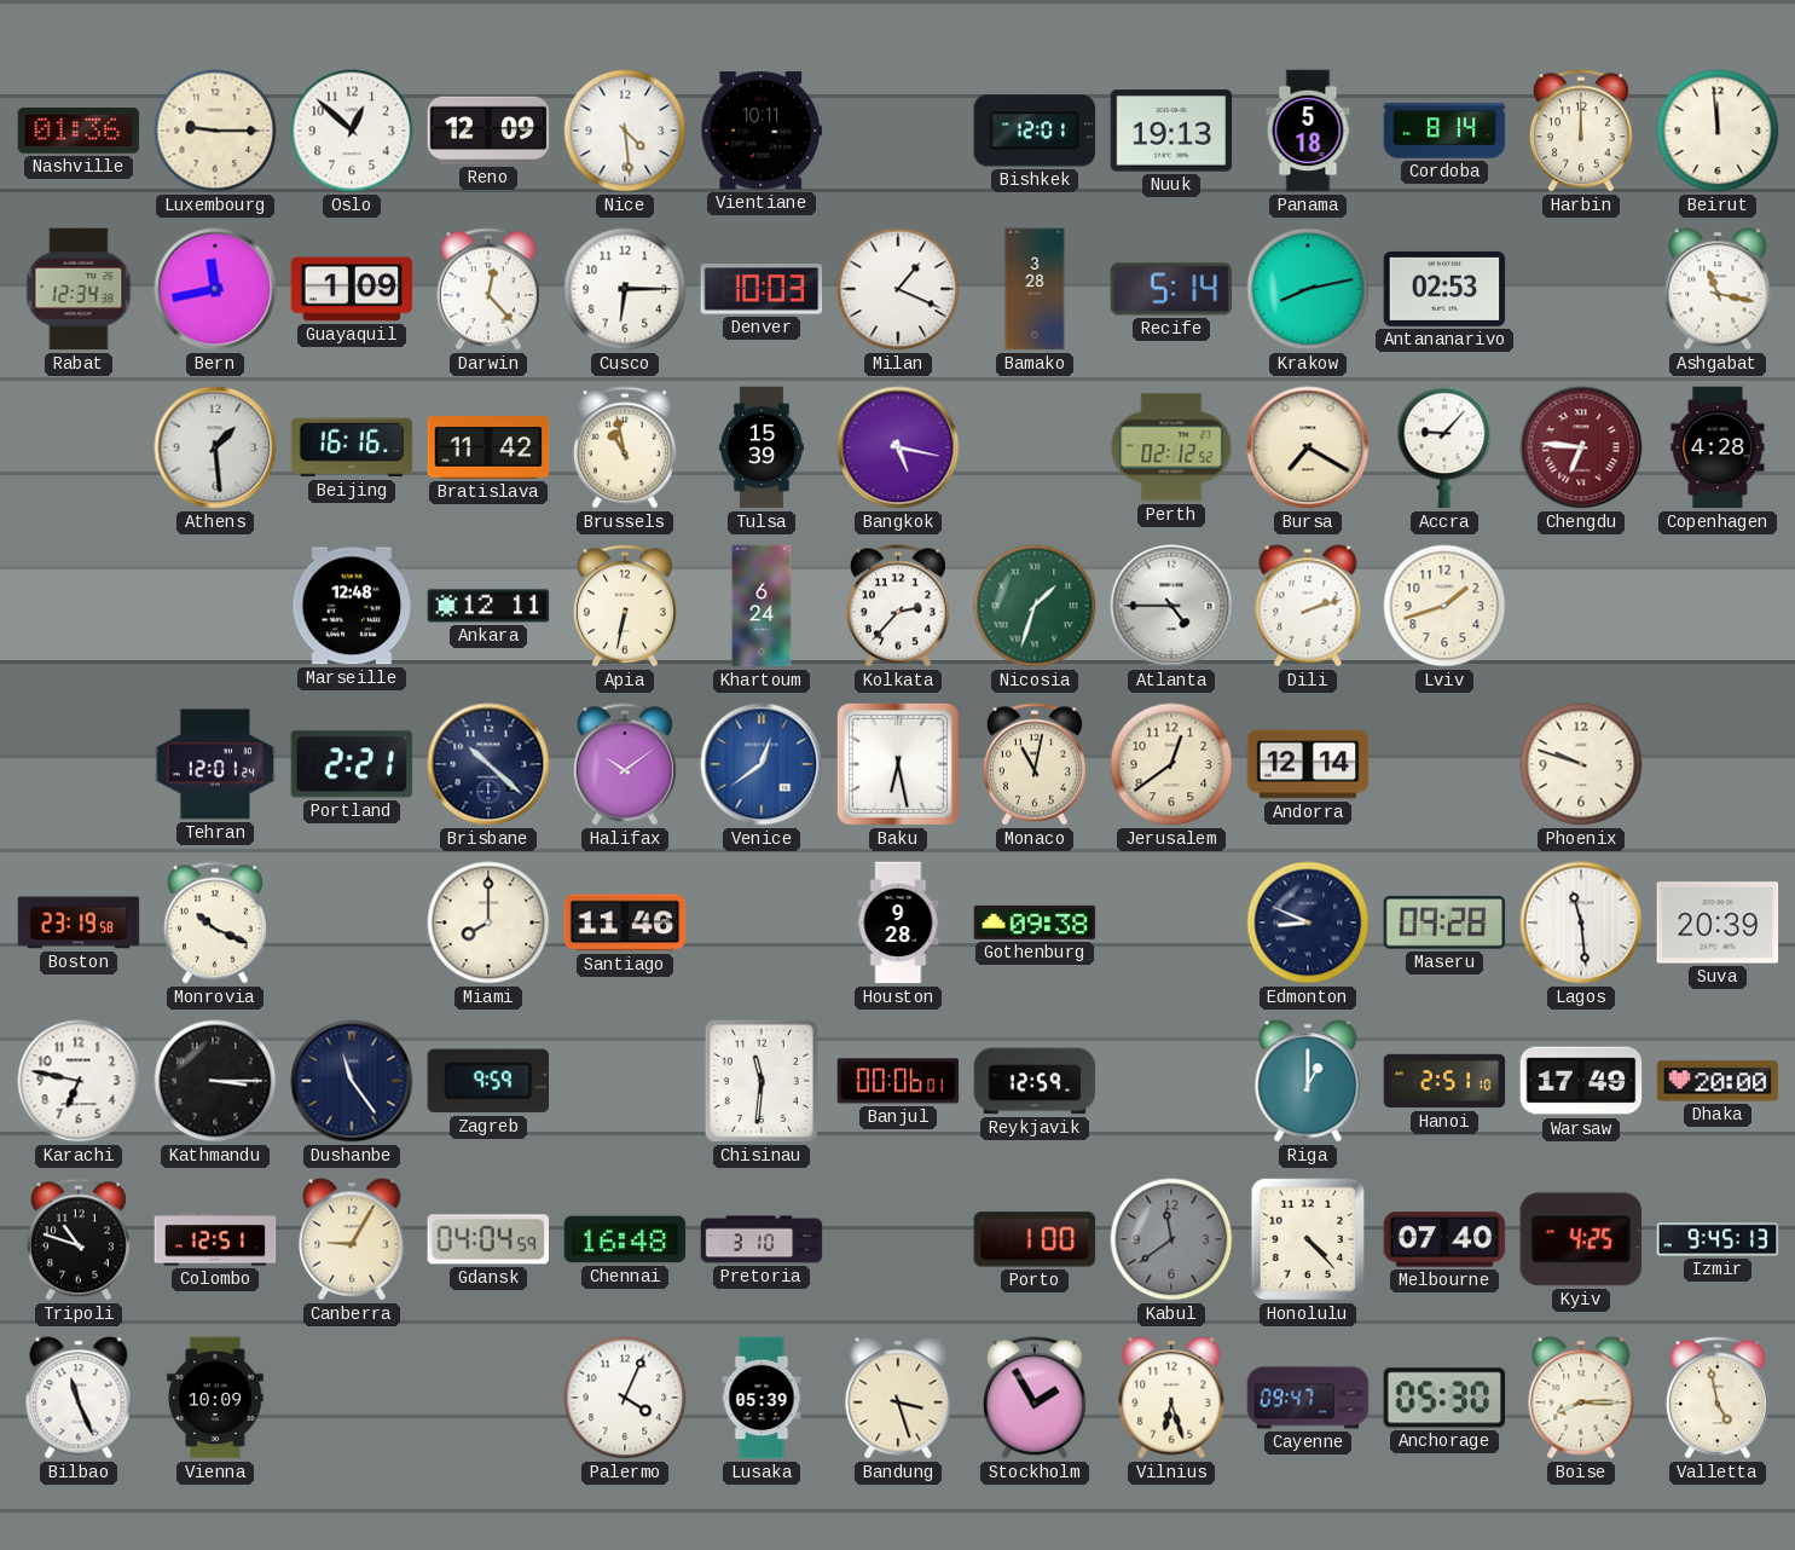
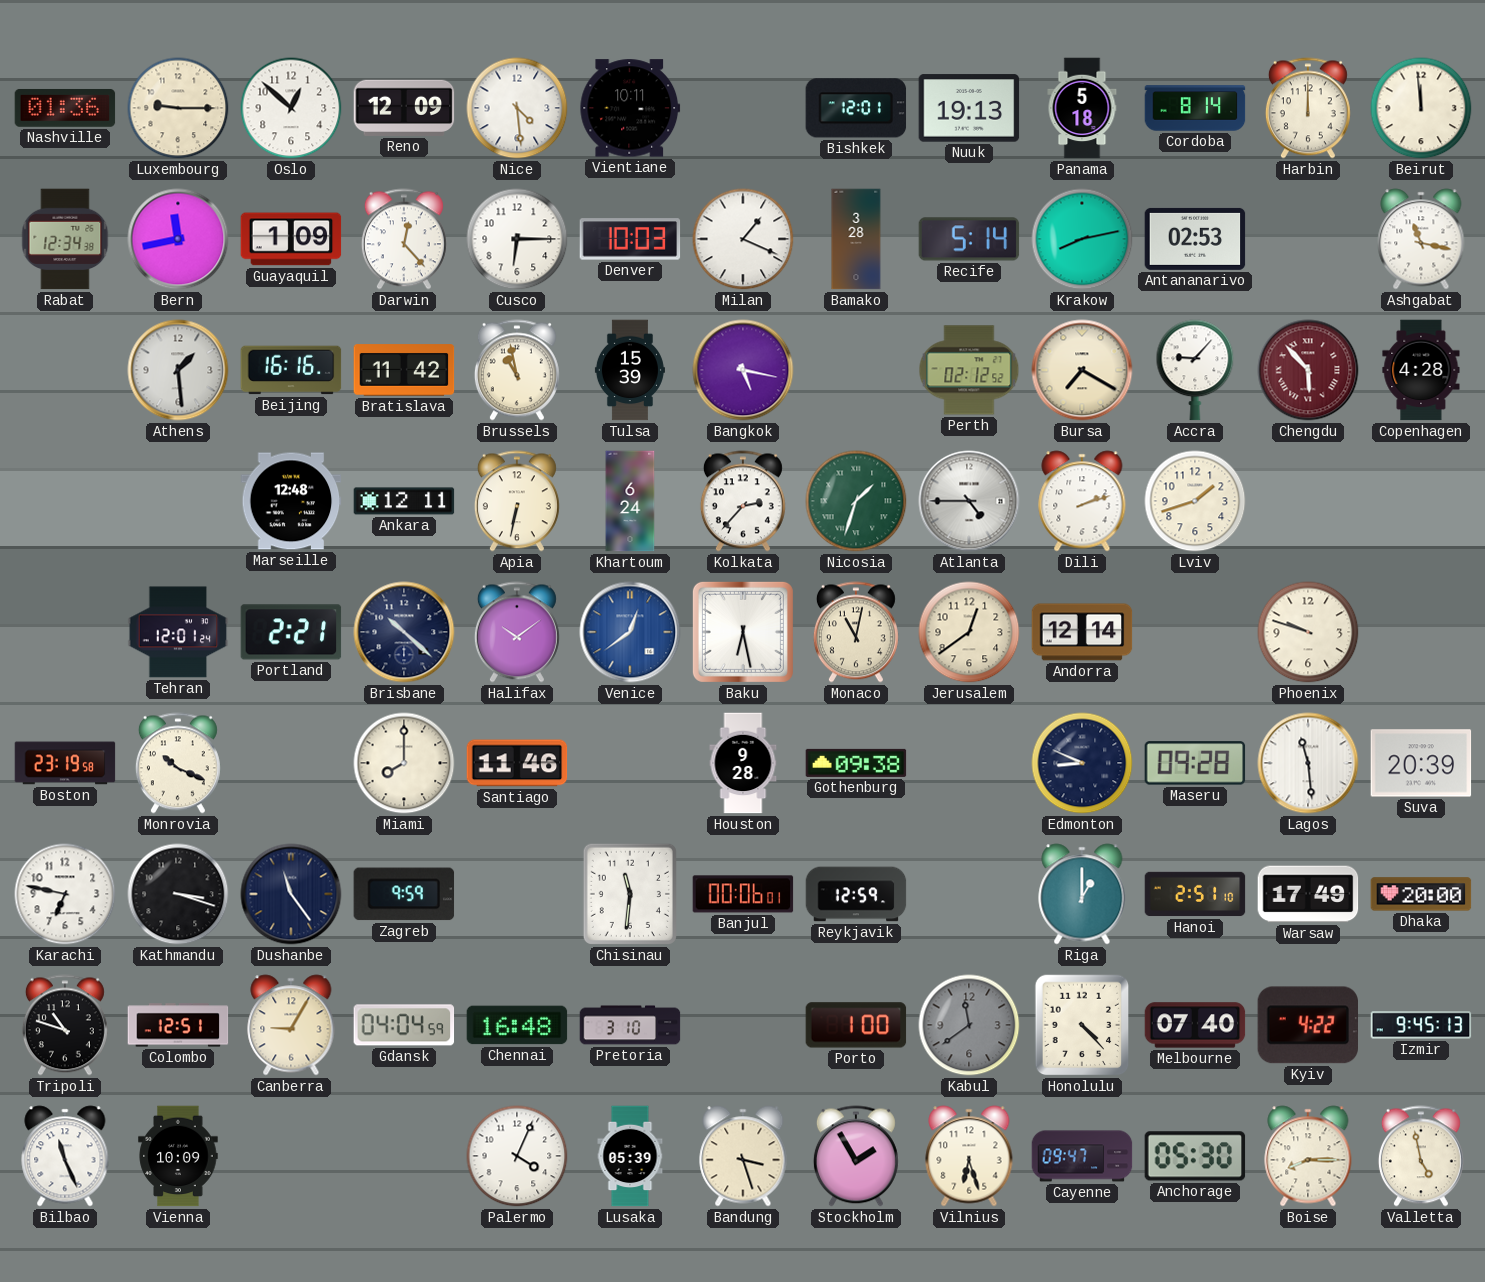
Chengdu: 6:46 -> 5:53 (1308, 370)
Kathmandu: 3:15 -> 3:18 (178, 894)
Kyiv: 4:25 -> 4:22 (1308, 1025)
